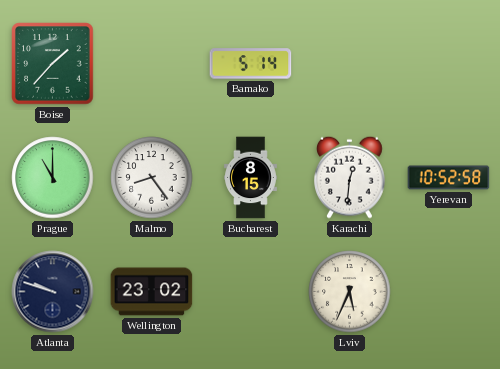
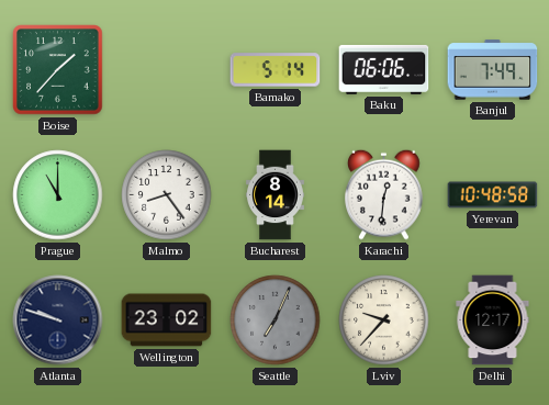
Baku: none -> 06:06 (384, 69)
Banjul: none -> 7:49 (493, 70)
Bucharest: 8:15 -> 8:14 (276, 195)
Yerevan: 10:52 -> 10:48 (493, 195)
Seattle: none -> 7:04 (276, 320)
Lviv: 5:34 -> 9:37 (384, 320)
Delhi: none -> 12:17 (493, 320)
